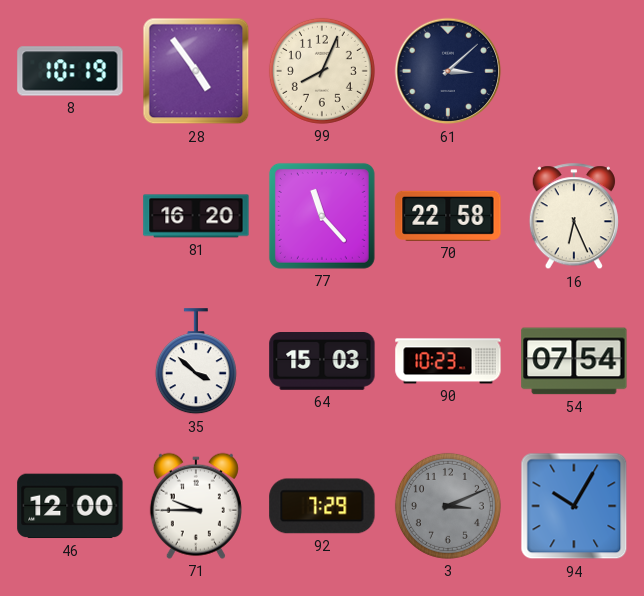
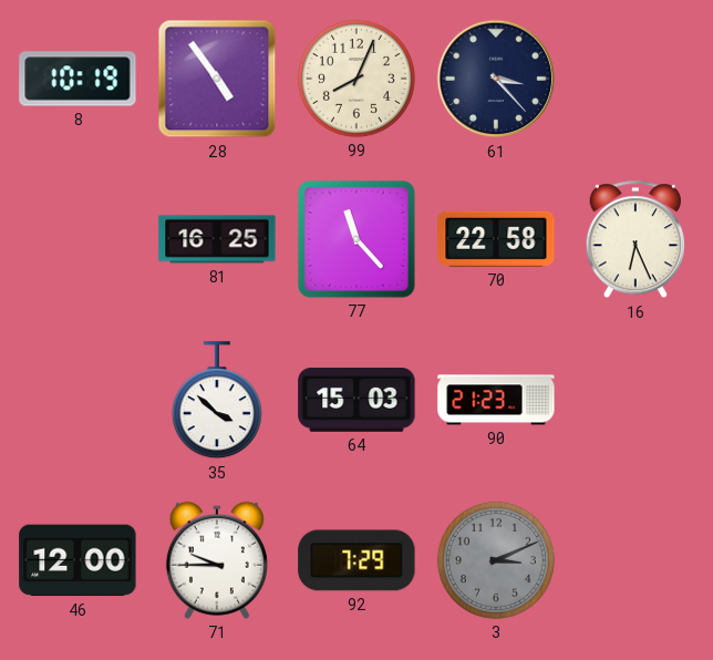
61: 3:08 -> 3:23 (496, 79)
81: 16:20 -> 16:25 (217, 239)
90: 10:23 -> 21:23 (496, 400)
54: 07:54 -> none (574, 361)
94: 10:05 -> none (574, 506)
